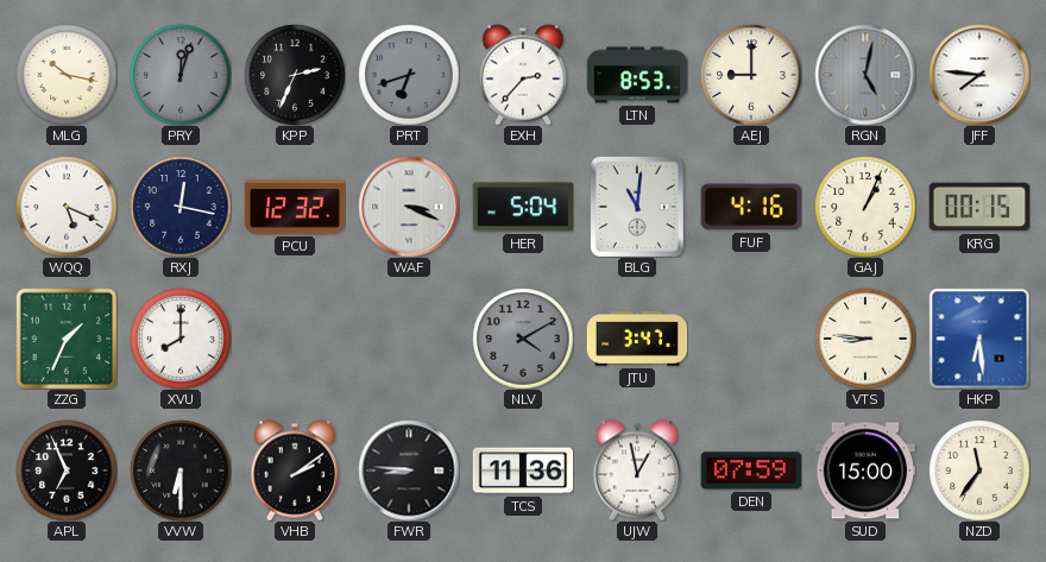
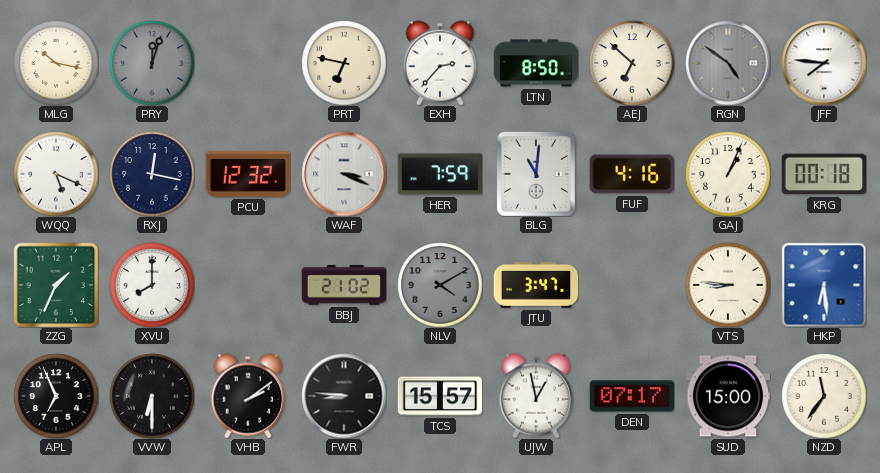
KPP: 2:34 -> none (295, 75)
PRT: 6:42 -> 6:47 (344, 63)
PRT dial: grey -> cream (344, 63)
LTN: 8:53 -> 8:50 (536, 63)
AEJ: 9:00 -> 6:52 (632, 63)
RGN: 5:02 -> 4:51 (728, 63)
HER: 5:04 -> 7:59 (440, 174)
KRG: 00:15 -> 00:18 (824, 174)
BBJ: none -> 21:02 (344, 285)
TCS: 11:36 -> 15:57 (440, 396)
DEN: 07:59 -> 07:17 (632, 396)
